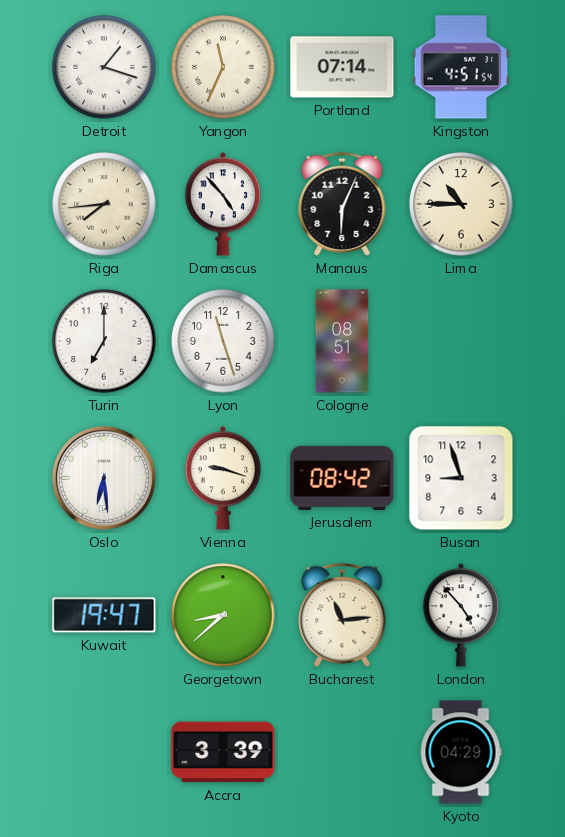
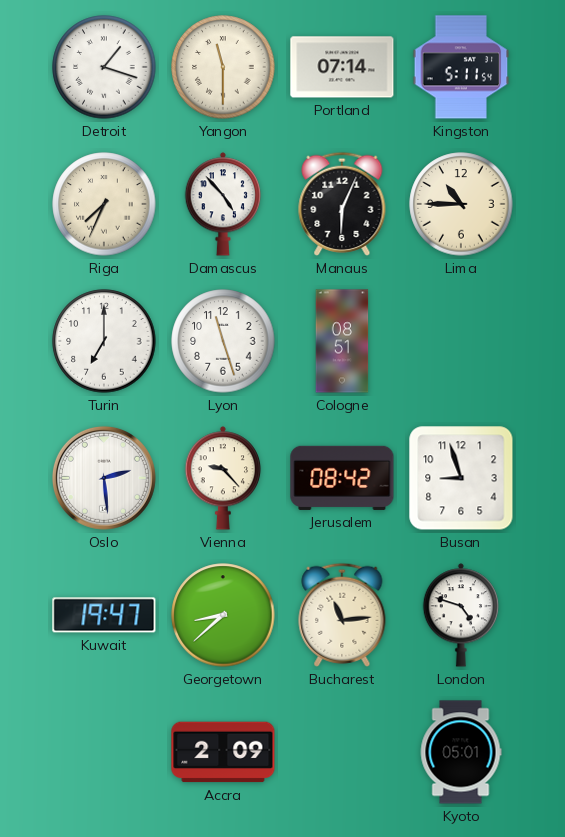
Yangon: 11:34 -> 11:30 (223, 67)
Kingston: 4:51 -> 5:11 (461, 67)
Riga: 7:44 -> 7:34 (104, 204)
Oslo: 6:29 -> 2:29 (104, 478)
Vienna: 9:18 -> 9:23 (223, 478)
London: 4:53 -> 4:48 (461, 615)
Accra: 3:39 -> 2:09 (223, 752)
Kyoto: 04:29 -> 05:01 (461, 752)
